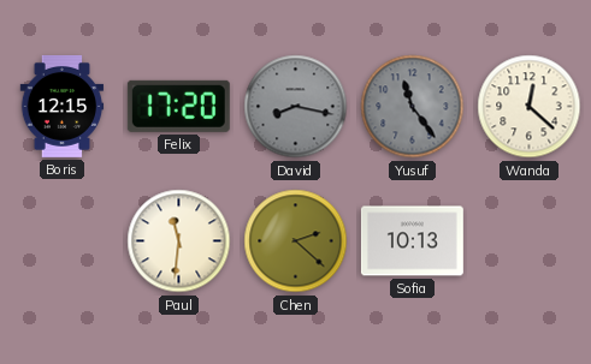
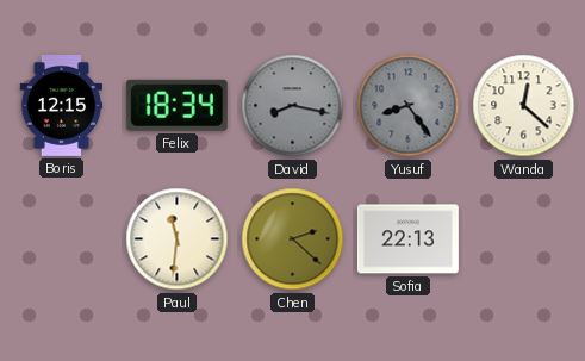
Felix: 17:20 -> 18:34 (176, 105)
Yusuf: 11:24 -> 8:24 (409, 106)
Sofia: 10:13 -> 22:13 (407, 239)
